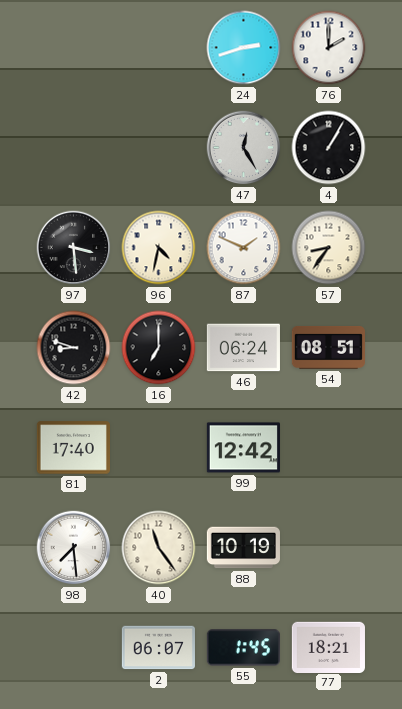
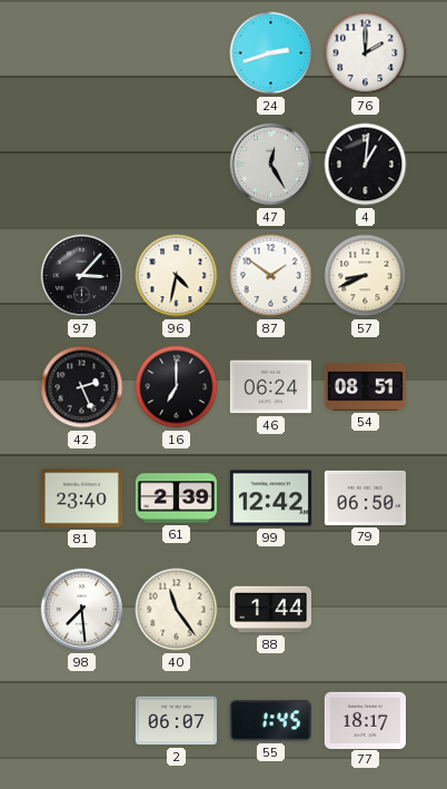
4: 1:05 -> 1:01 (366, 165)
97: 3:29 -> 3:07 (82, 276)
87: 1:49 -> 1:51 (271, 276)
57: 8:36 -> 8:41 (366, 276)
42: 8:48 -> 2:26 (82, 387)
81: 17:40 -> 23:40 (81, 499)
61: none -> 2:39 (176, 499)
79: none -> 06:50 (365, 497)
88: 10:19 -> 1:44 (270, 610)
77: 18:21 -> 18:17 (365, 720)
